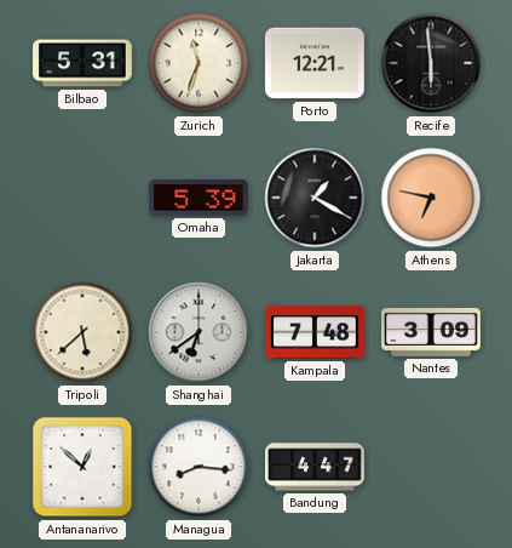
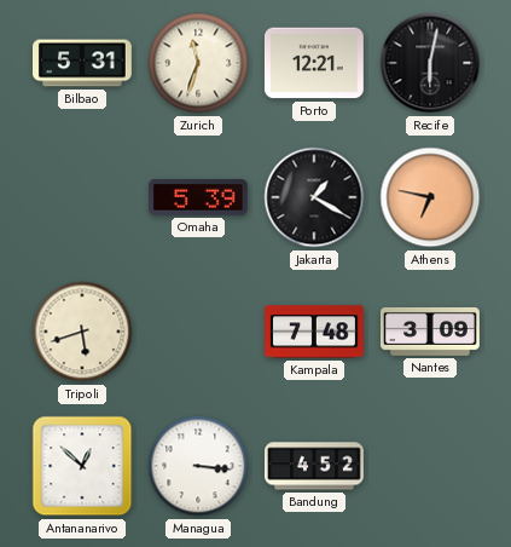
Recife: 5:59 -> 6:02 (430, 63)
Tripoli: 5:38 -> 5:42 (82, 332)
Shanghai: 6:39 -> none (199, 332)
Managua: 8:16 -> 3:16 (198, 466)
Bandung: 4:47 -> 4:52 (315, 466)
